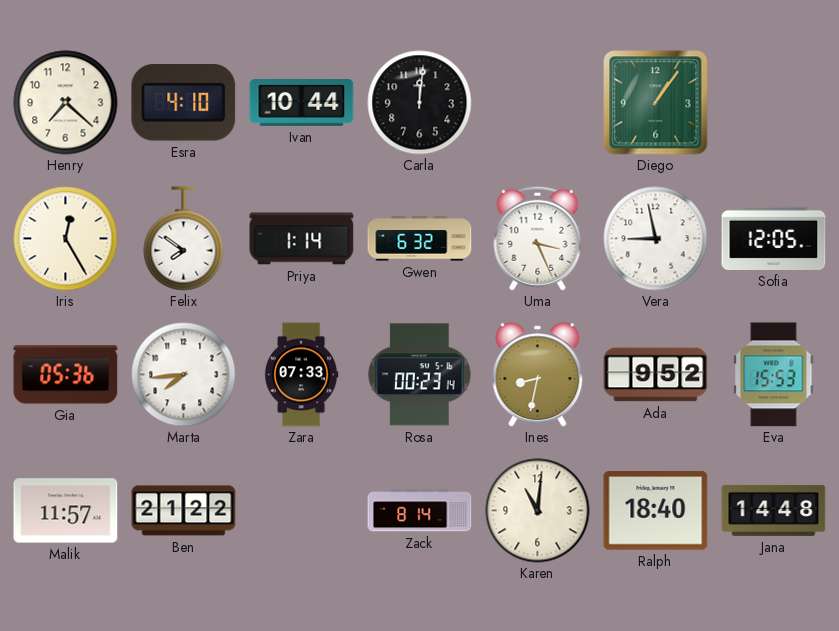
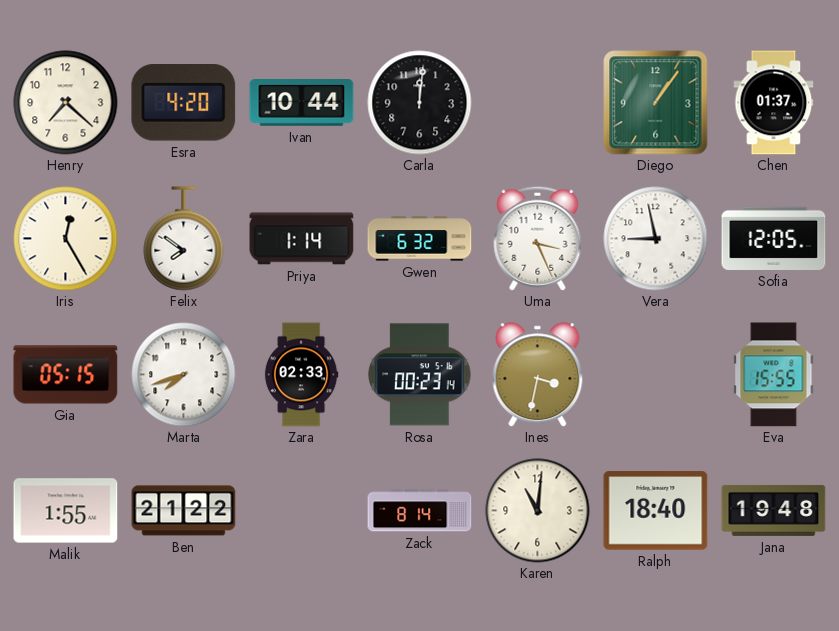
Esra: 4:10 -> 4:20 (184, 103)
Chen: none -> 01:37 (774, 103)
Gia: 05:36 -> 05:15 (66, 375)
Marta: 7:44 -> 7:42 (184, 375)
Zara: 07:33 -> 02:33 (301, 375)
Ines: 8:32 -> 3:32 (538, 375)
Ada: 9:52 -> none (656, 375)
Eva: 15:53 -> 15:55 (774, 375)
Malik: 11:57 -> 1:55 (66, 511)
Jana: 14:48 -> 19:48 (774, 510)
